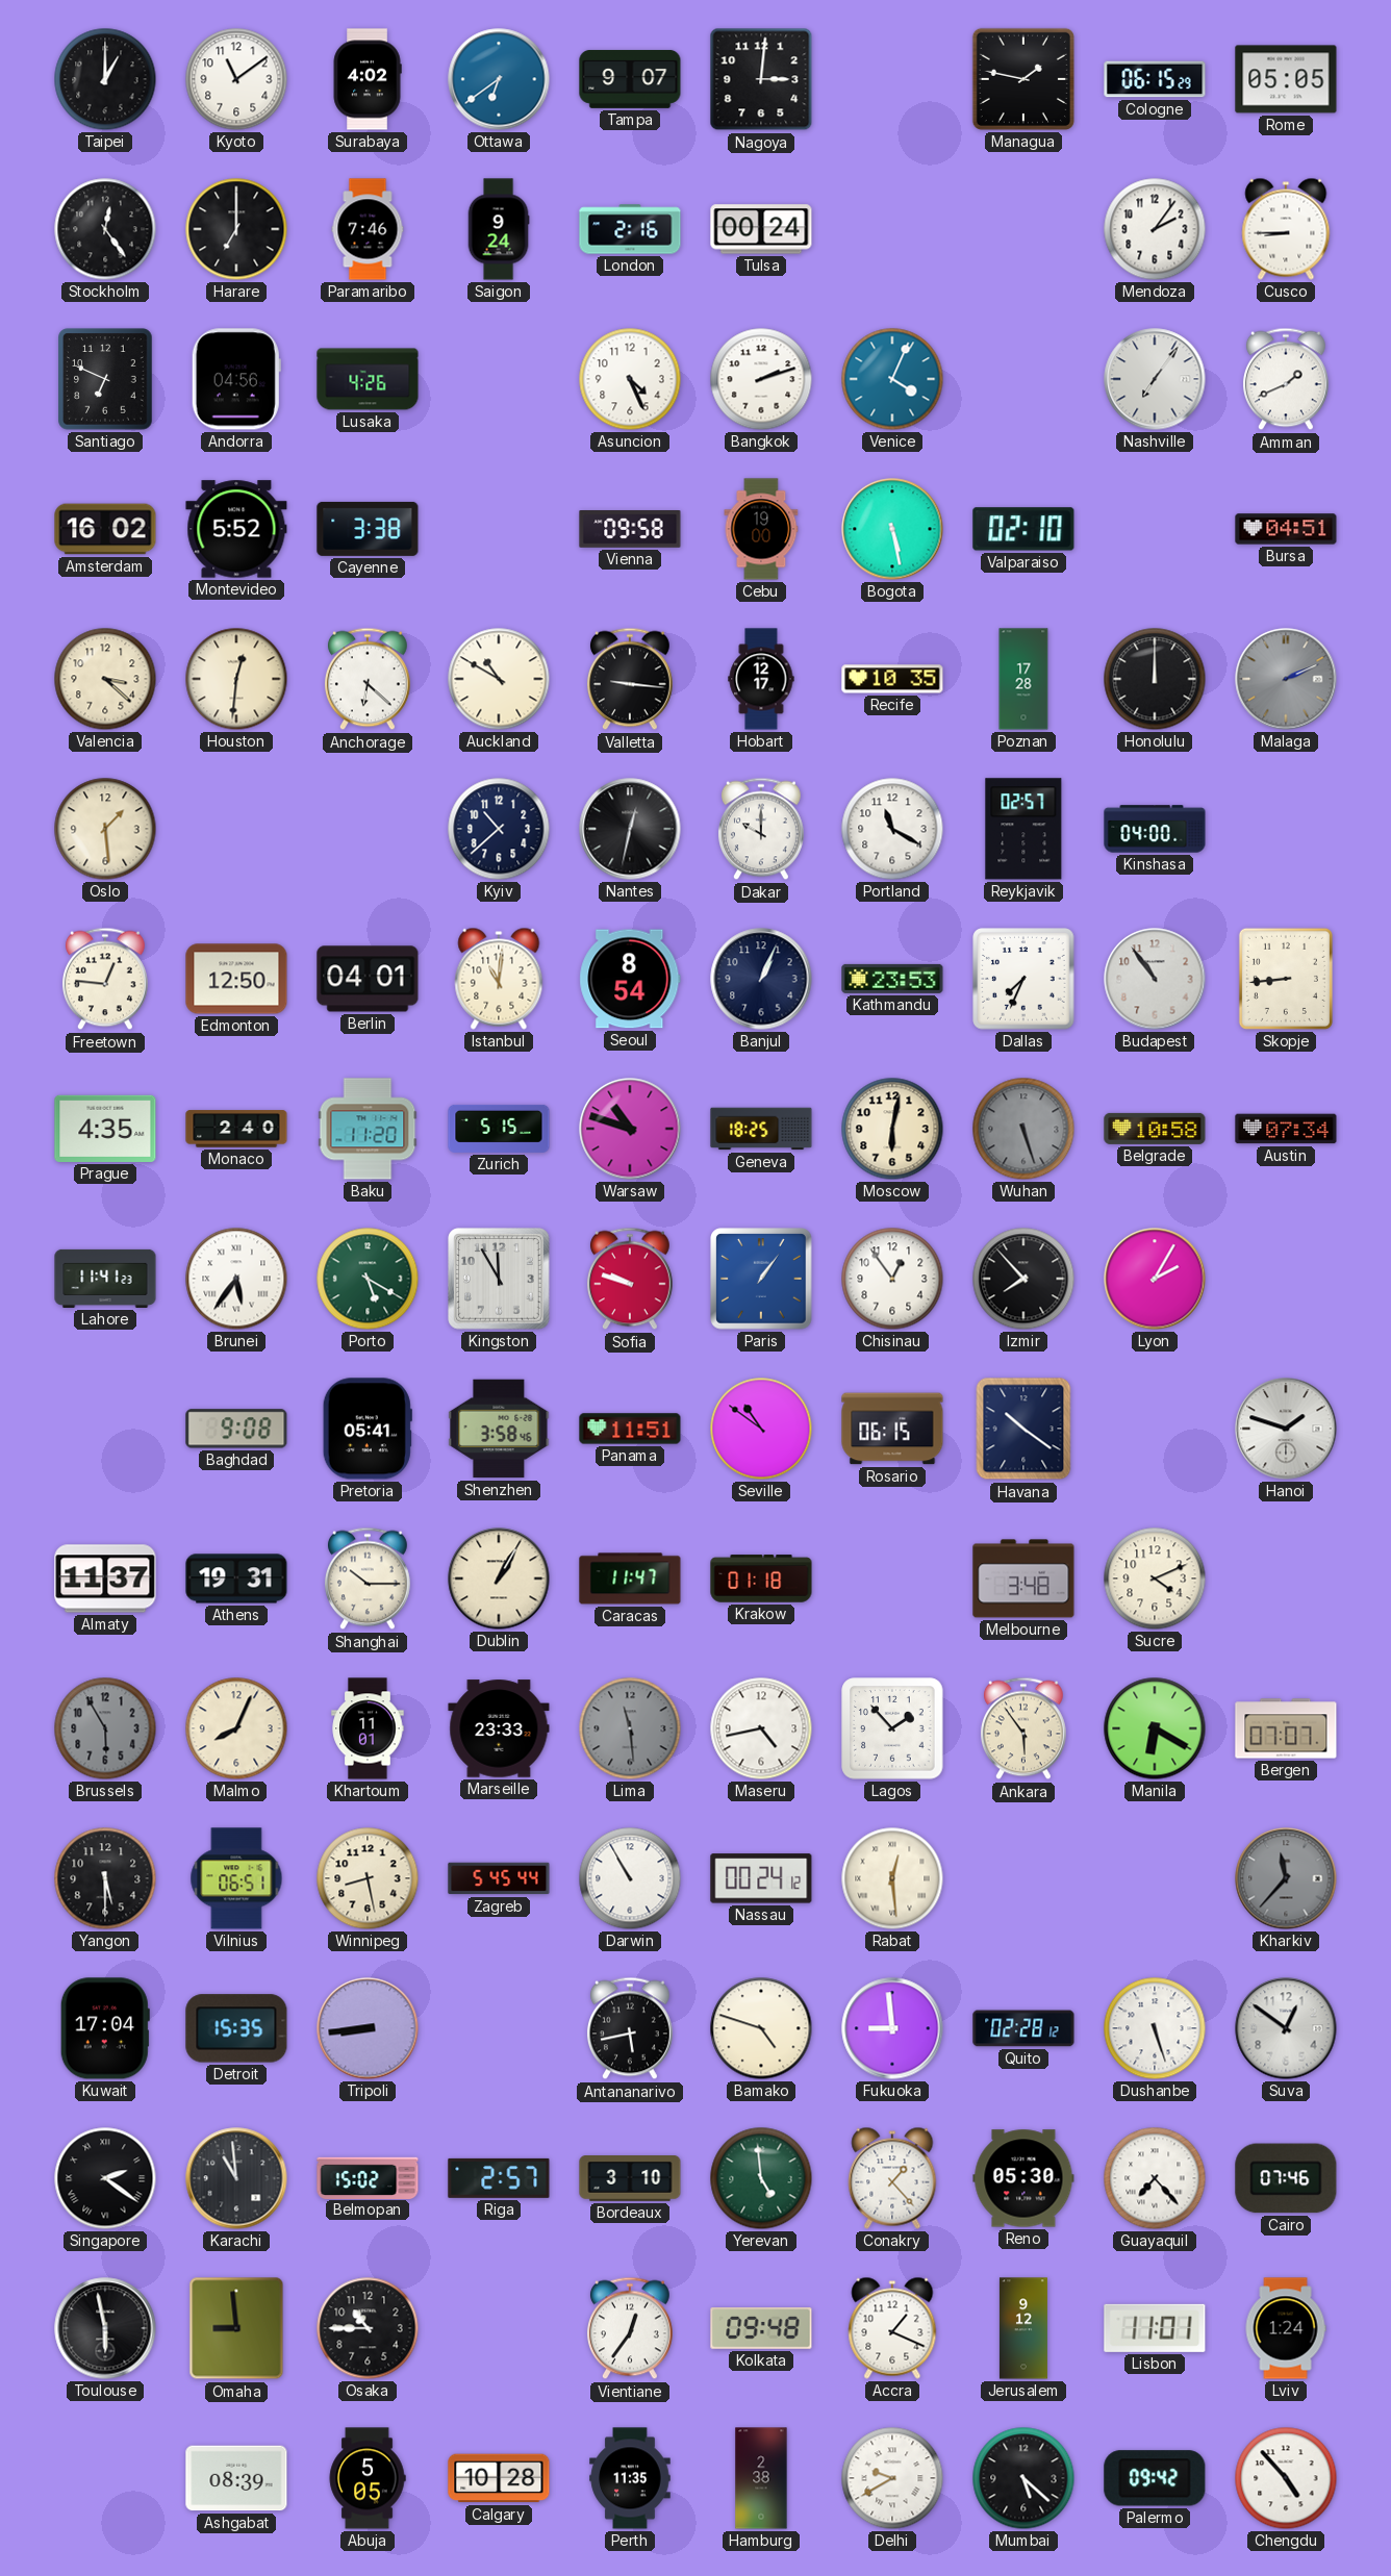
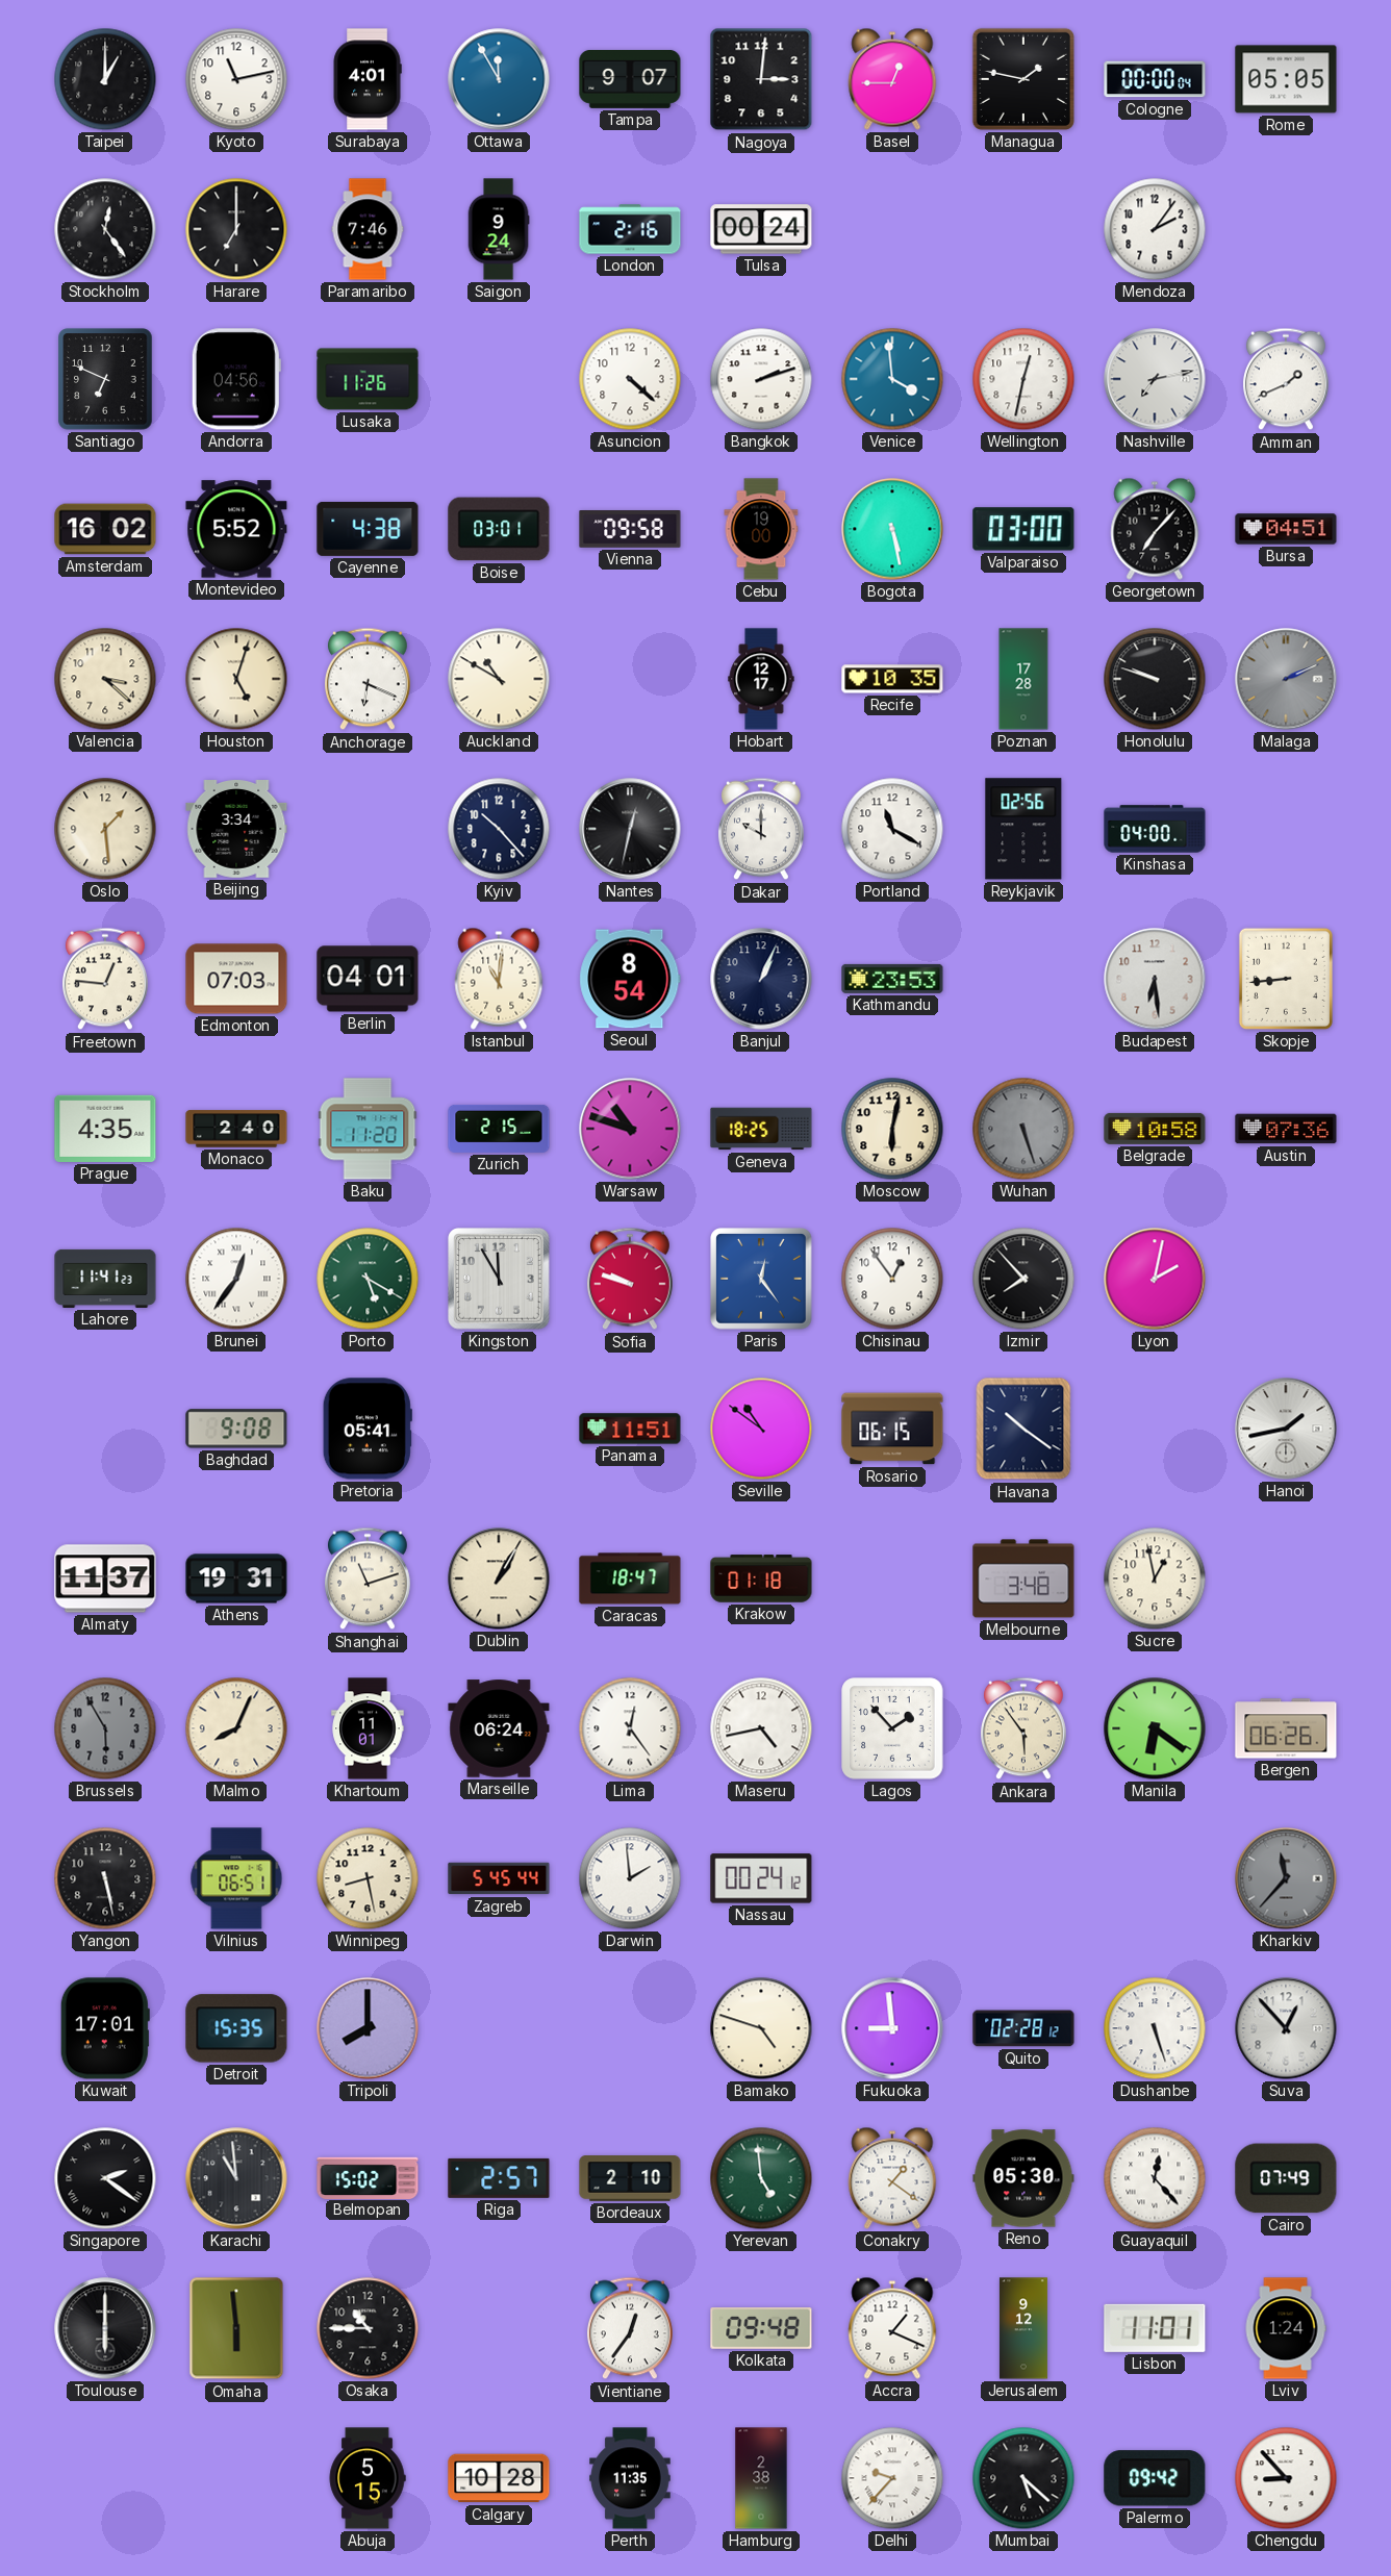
Kyoto: 11:09 -> 11:13 (236, 79)
Surabaya: 4:02 -> 4:01 (368, 79)
Ottawa: 6:39 -> 11:55 (499, 79)
Basel: none -> 12:45 (892, 79)
Cologne: 06:15 -> 00:00 (1155, 79)
Cusco: 8:45 -> none (1286, 229)
Lusaka: 4:26 -> 11:26 (368, 379)
Asuncion: 4:26 -> 4:22 (630, 379)
Venice: 4:04 -> 3:59 (892, 379)
Wellington: none -> 12:32 (1023, 379)
Nashville: 7:06 -> 7:13 (1155, 379)
Cayenne: 3:38 -> 4:38 (368, 529)
Boise: none -> 03:01 (499, 529)
Valparaiso: 02:10 -> 03:00 (1023, 529)
Georgetown: none -> 7:07 (1155, 529)
Houston: 12:31 -> 5:03 (236, 679)
Anchorage: 6:22 -> 6:19 (368, 679)
Valletta: 9:16 -> none (630, 679)
Honolulu: 12:00 -> 9:48 (1155, 679)
Beijing: none -> 3:34 (236, 830)
Kyiv: 10:38 -> 10:23 (499, 829)
Reykjavik: 02:57 -> 02:56 (1023, 829)
Edmonton: 12:50 -> 07:03 (236, 979)
Dallas: 7:34 -> none (1023, 979)
Budapest: 10:54 -> 6:29 (1155, 979)
Zurich: 5:15 -> 2:15 (499, 1129)
Austin: 07:34 -> 07:36 (1286, 1129)
Brunei: 5:36 -> 12:36 (236, 1279)
Paris: 1:06 -> 12:24 (761, 1279)
Lyon: 2:05 -> 2:02 (1155, 1279)
Shenzhen: 3:58 -> none (499, 1429)
Hanoi: 1:48 -> 1:43 (1286, 1429)
Shanghai: 10:15 -> 11:12 (368, 1579)
Caracas: 11:47 -> 18:47 (630, 1579)
Sucre: 4:11 -> 12:58 (1155, 1579)
Marseille: 23:33 -> 06:24 (499, 1728)
Lima: 11:29 -> 12:24 (630, 1728)
Lima dial: grey -> white (630, 1728)
Manila: 6:20 -> 6:21 (1155, 1728)
Bergen: 07:07 -> 06:26 (1286, 1728)
Yangon: 5:30 -> 5:28 (105, 1878)
Darwin: 10:55 -> 1:59 (630, 1878)
Rabat: 12:29 -> none (892, 1878)
Kuwait: 17:04 -> 17:01 (105, 2028)
Tripoli: 8:44 -> 8:00 (368, 2028)
Antananarivo: 5:43 -> none (630, 2028)
Suva: 12:51 -> 12:53 (1286, 2028)
Bordeaux: 3:10 -> 2:10 (630, 2178)
Conakry: 1:23 -> 1:21 (892, 2178)
Guayaquil: 7:23 -> 12:23 (1155, 2178)
Cairo: 07:46 -> 07:49 (1286, 2178)
Toulouse: 5:58 -> 6:00 (105, 2328)
Omaha: 8:59 -> 5:59 (236, 2328)
Ashgabat: 08:39 -> none (236, 2478)
Abuja: 5:05 -> 5:15 (368, 2478)
Delhi: 9:40 -> 9:37 (892, 2478)
Chengdu: 4:53 -> 8:53 (1286, 2478)
